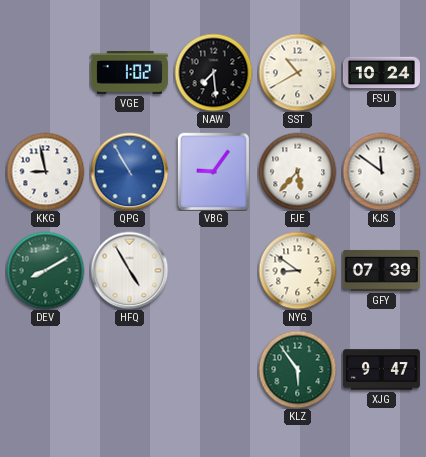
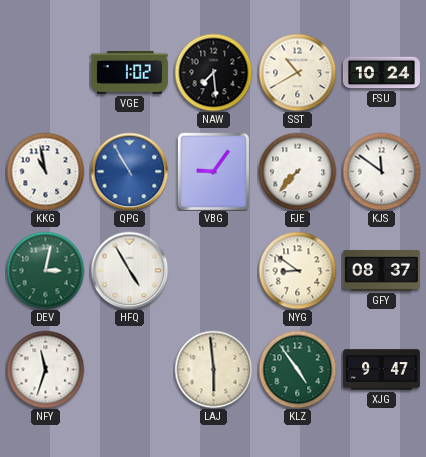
KKG: 8:58 -> 10:58 (45, 171)
FJE: 5:37 -> 7:37 (297, 171)
DEV: 8:10 -> 3:02 (45, 270)
GFY: 07:39 -> 08:37 (381, 270)
NFY: none -> 11:33 (45, 369)
LAJ: none -> 5:59 (213, 369)
KLZ: 5:54 -> 4:54 (297, 369)
